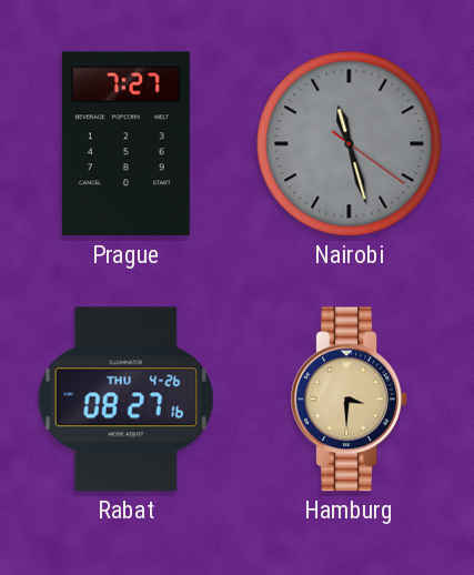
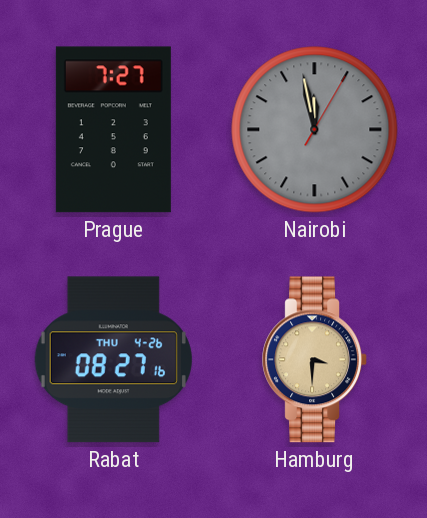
Nairobi: 11:27 -> 11:58 (315, 130)
